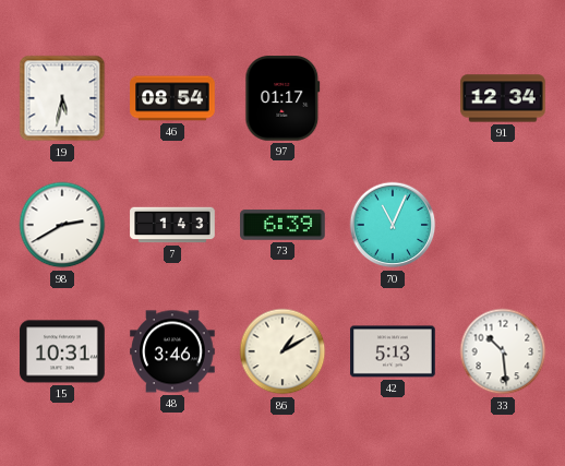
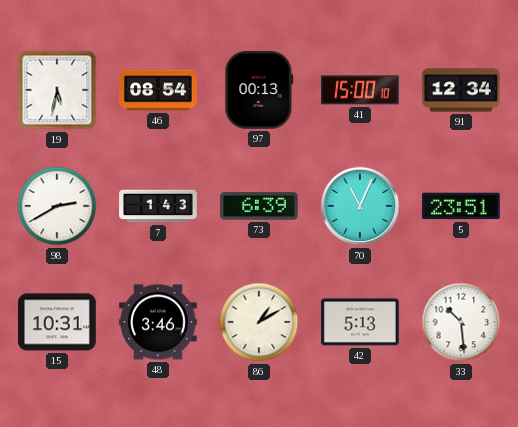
97: 01:17 -> 00:13 (259, 90)
41: none -> 15:00 (361, 90)
5: none -> 23:51 (461, 206)
